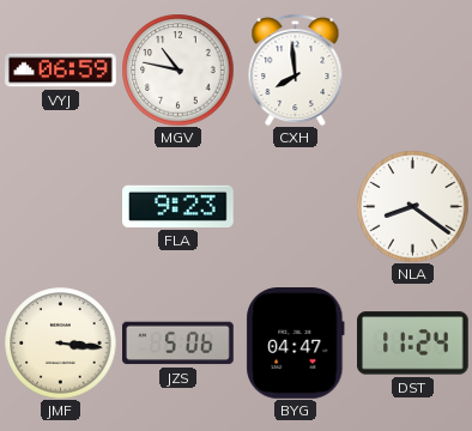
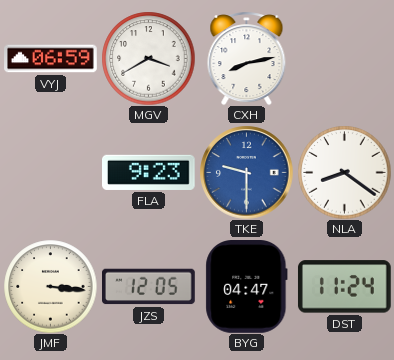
MGV: 10:47 -> 3:40 (148, 58)
CXH: 7:59 -> 8:13 (247, 59)
TKE: none -> 9:30 (246, 172)
JZS: 5:06 -> 12:05 (149, 287)
